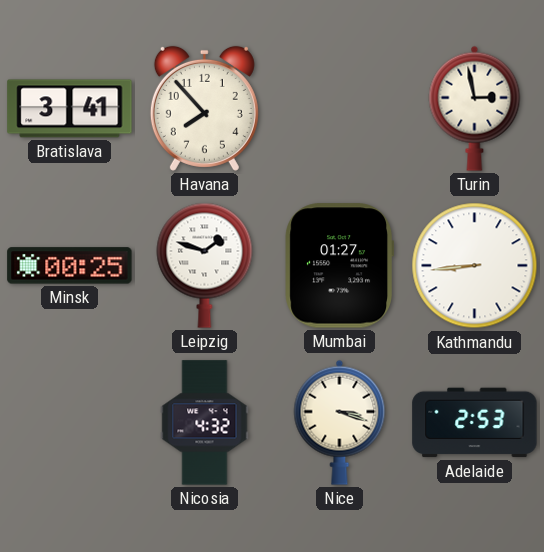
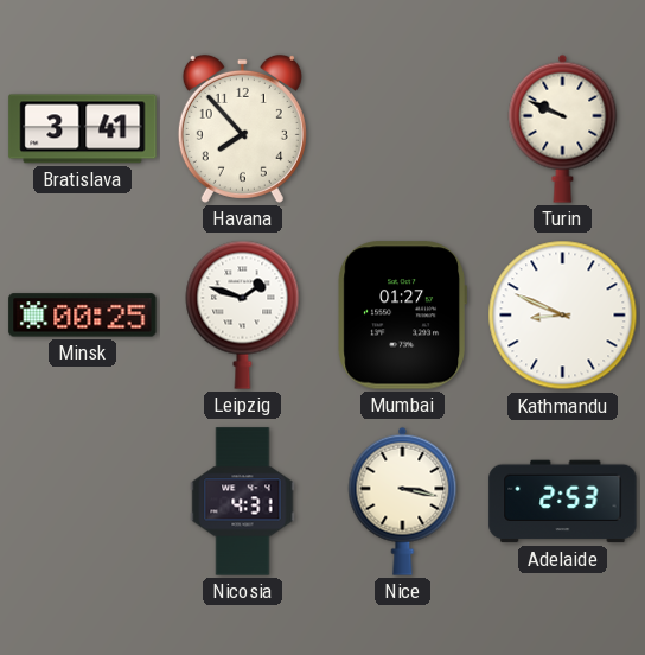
Turin: 2:58 -> 9:49 (563, 128)
Kathmandu: 8:44 -> 8:49 (563, 316)
Nicosia: 4:32 -> 4:31 (243, 502)
Nice: 3:18 -> 3:17 (403, 501)
